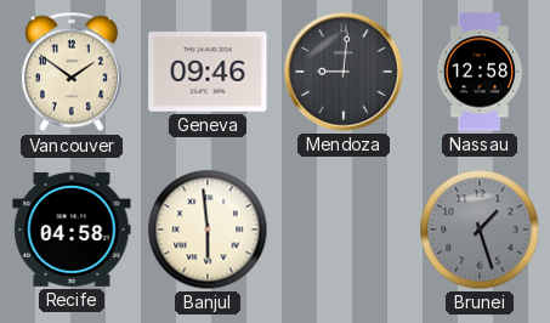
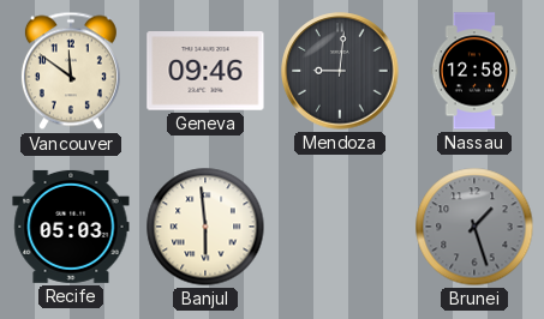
Vancouver: 1:51 -> 11:51 (71, 71)
Recife: 04:58 -> 05:03 (71, 227)
